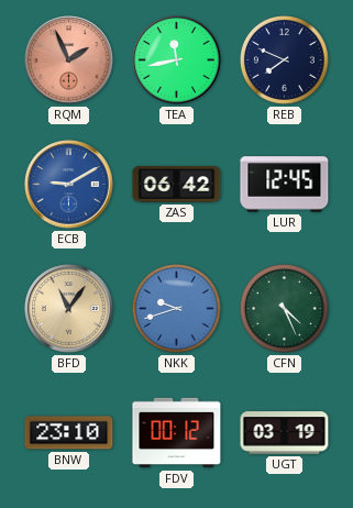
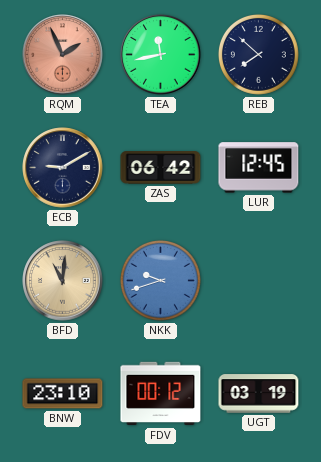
REB: 7:49 -> 7:52 (258, 54)
ECB dial: blue -> navy (63, 168)
BFD: 11:06 -> 11:01 (63, 281)
CFN: 4:26 -> none (284, 308)
